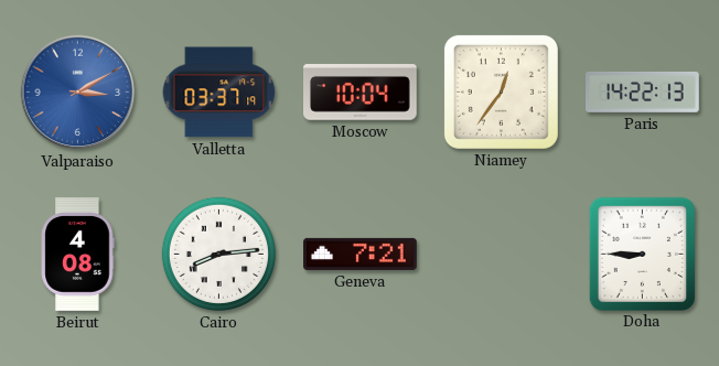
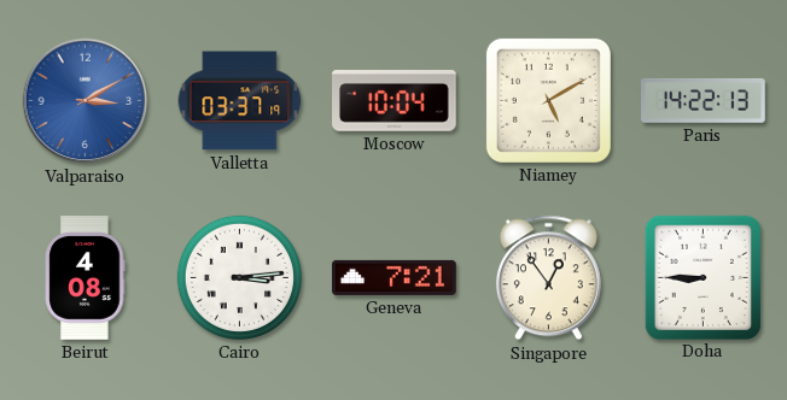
Niamey: 12:36 -> 5:10 (548, 100)
Cairo: 8:14 -> 3:14 (239, 277)
Singapore: none -> 12:54 (548, 278)
